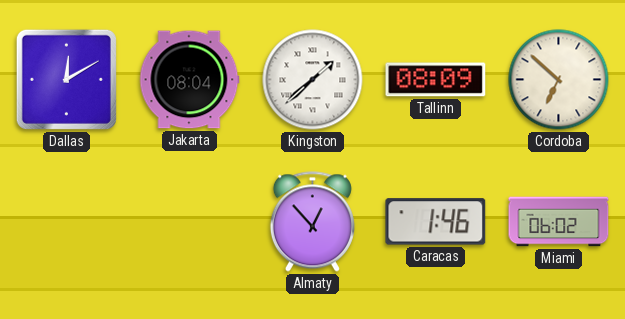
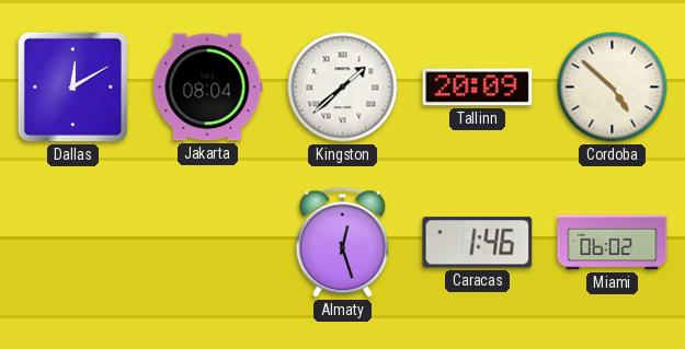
Tallinn: 08:09 -> 20:09 (478, 88)
Cordoba: 6:52 -> 4:52 (613, 88)
Almaty: 12:53 -> 12:27 (342, 243)
